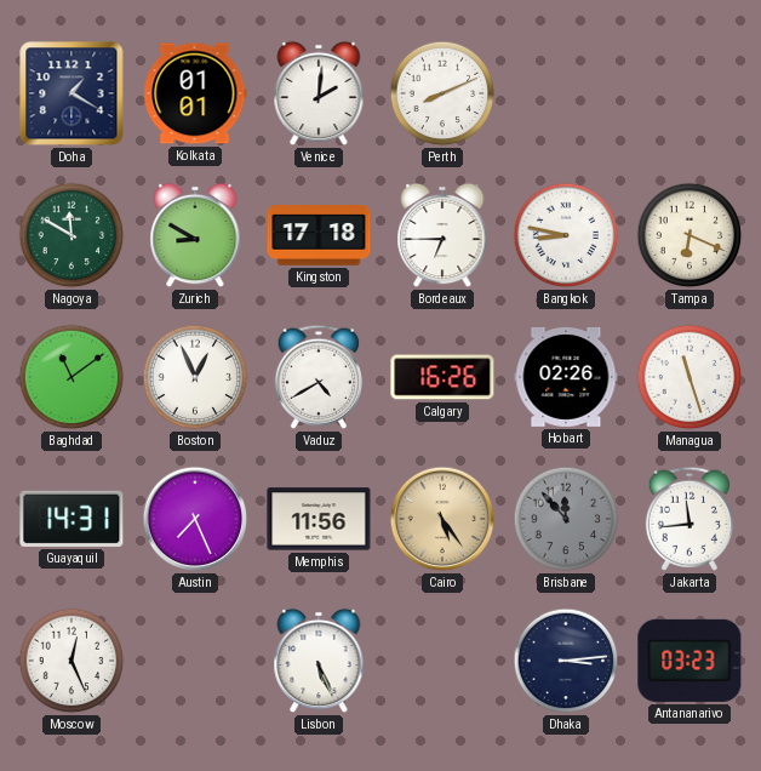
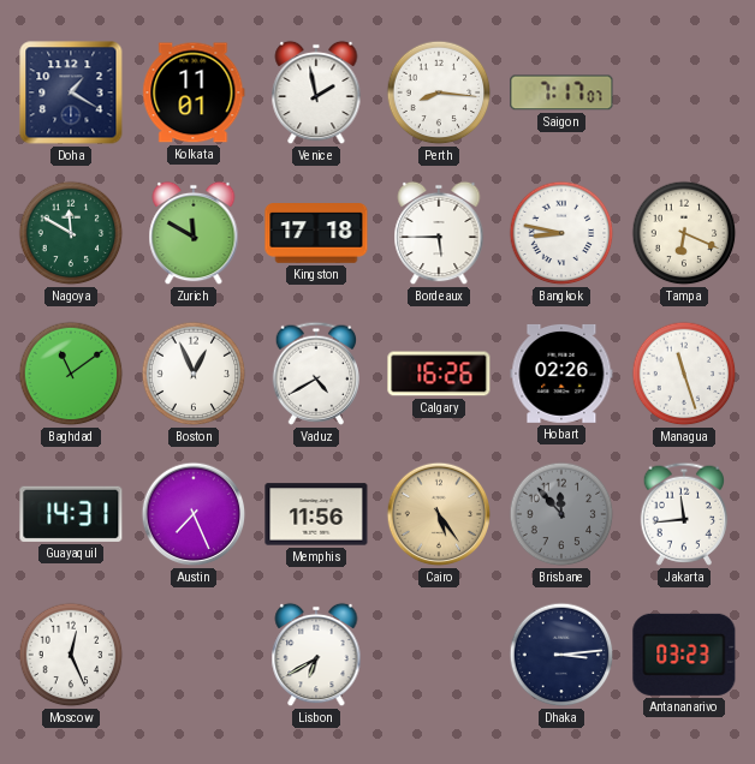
Kolkata: 01:01 -> 11:01 (194, 92)
Venice: 2:01 -> 1:58 (316, 92)
Perth: 8:11 -> 8:16 (439, 92)
Saigon: none -> 7:17 (561, 92)
Zurich: 8:50 -> 11:50 (194, 233)
Bordeaux: 6:45 -> 5:45 (439, 233)
Lisbon: 5:26 -> 6:40 (316, 655)
